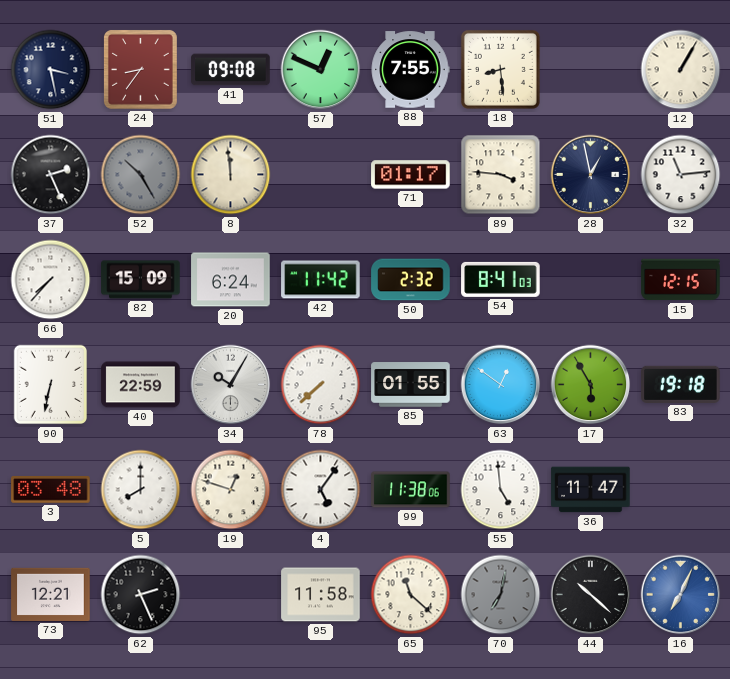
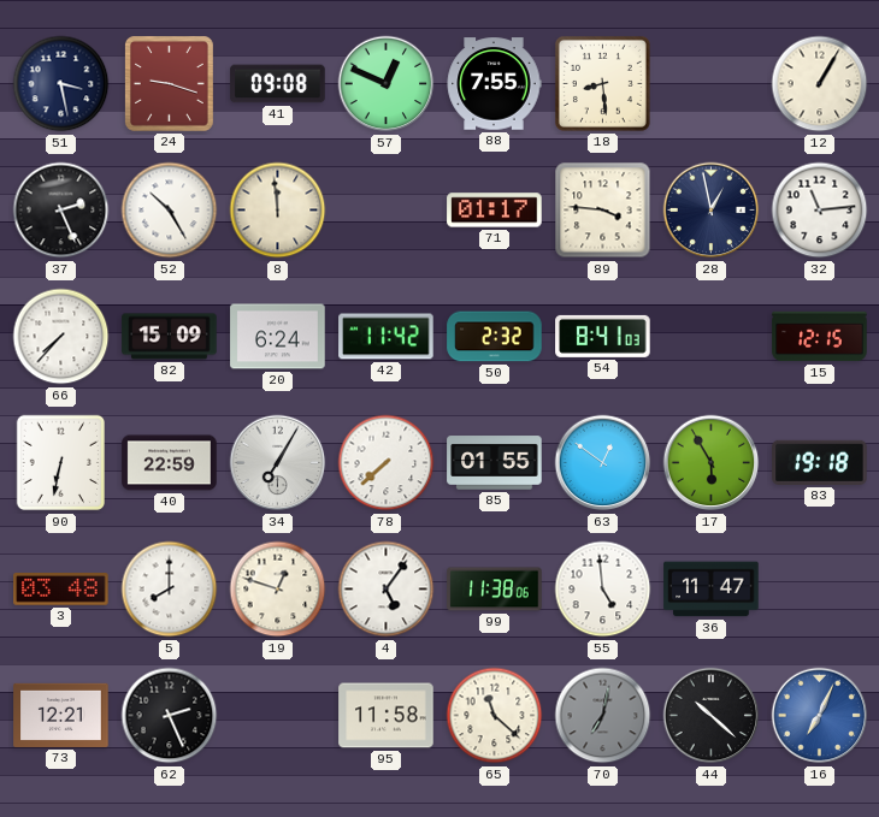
24: 8:36 -> 9:18 (169, 83)
52 dial: grey -> white (170, 211)
34: 10:05 -> 7:05 (278, 463)
